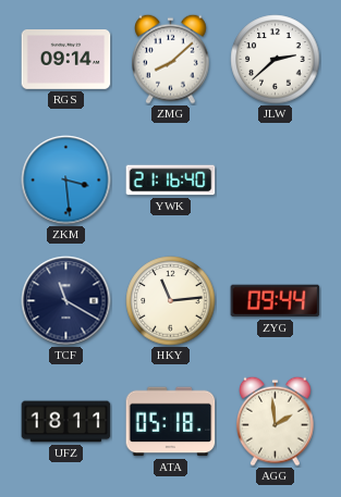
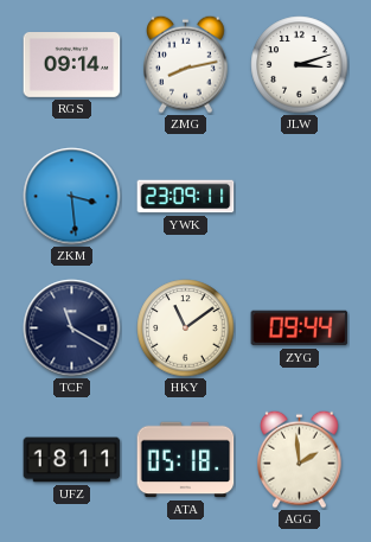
ZMG: 8:08 -> 8:13 (186, 64)
JLW: 2:38 -> 3:12 (300, 65)
YWK: 21:16 -> 23:09 (186, 197)
HKY: 11:14 -> 11:09 (186, 329)
